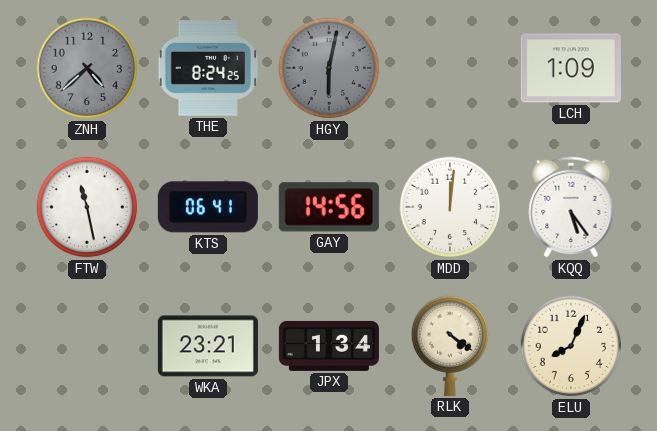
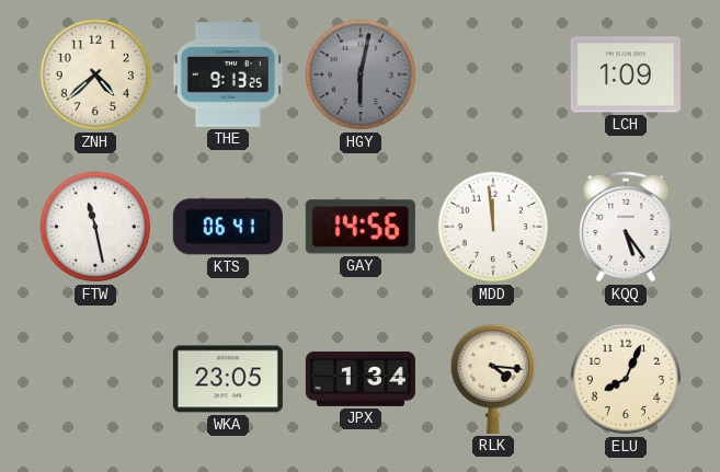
ZNH dial: grey -> cream (95, 74)
THE: 8:24 -> 9:13 (227, 74)
MDD: 12:01 -> 11:59 (493, 227)
WKA: 23:21 -> 23:05 (228, 379)
RLK: 4:21 -> 4:16 (492, 379)
